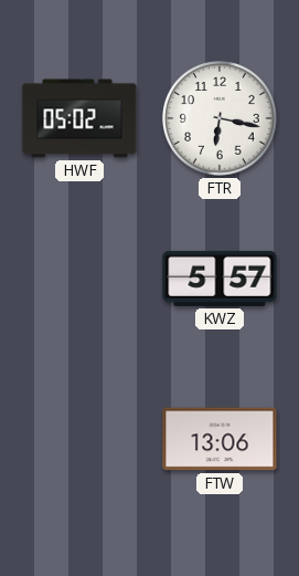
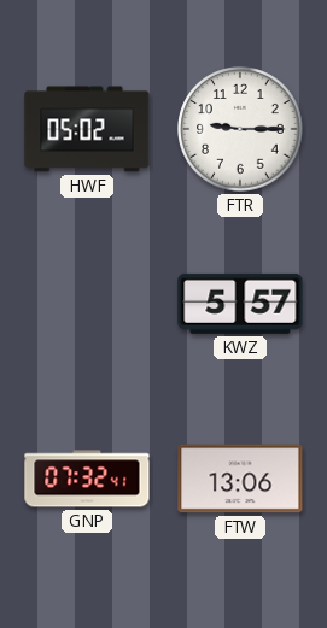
FTR: 6:17 -> 9:15 (240, 129)
GNP: none -> 07:32 (87, 479)
